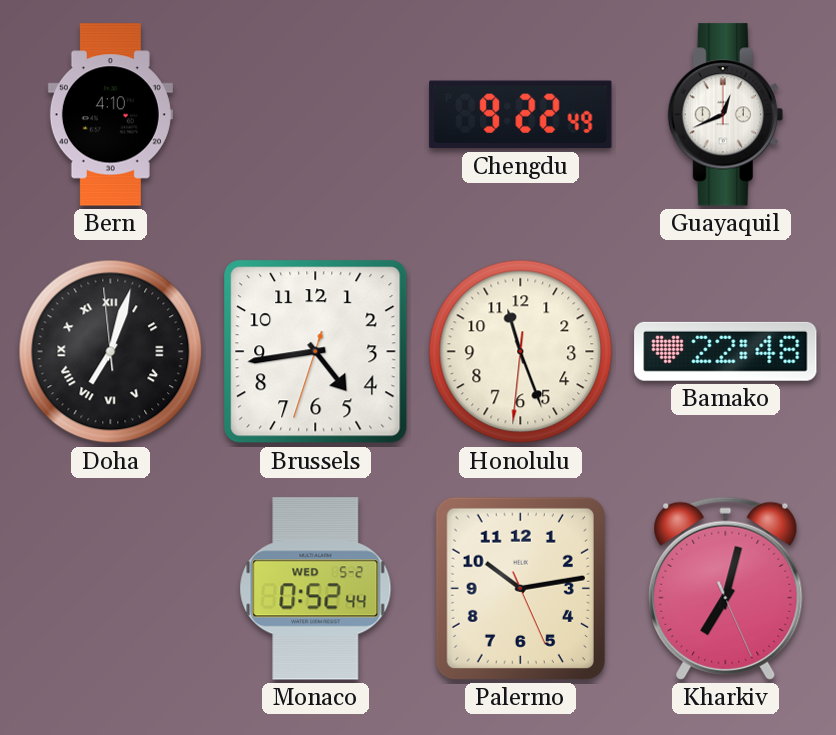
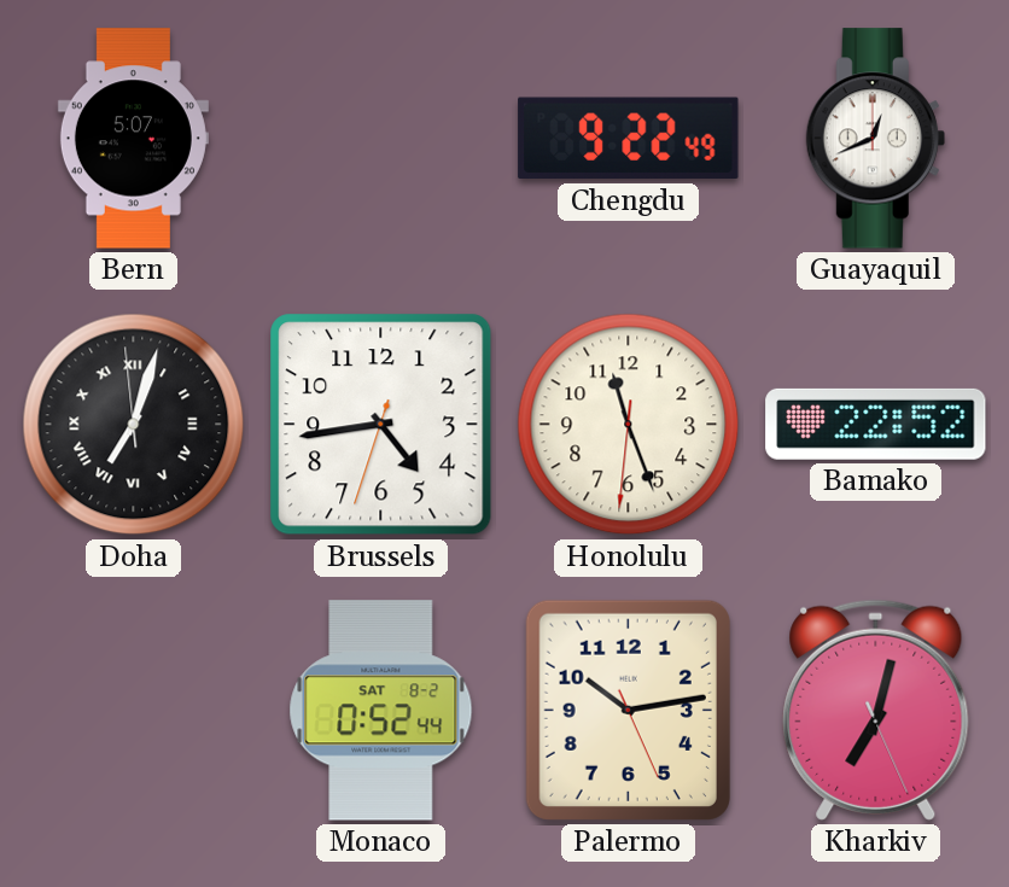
Bern: 4:10 -> 5:07 (133, 139)
Bamako: 22:48 -> 22:52 (876, 424)
Monaco date: WED 5-2 -> SAT 8-2 (381, 711)
